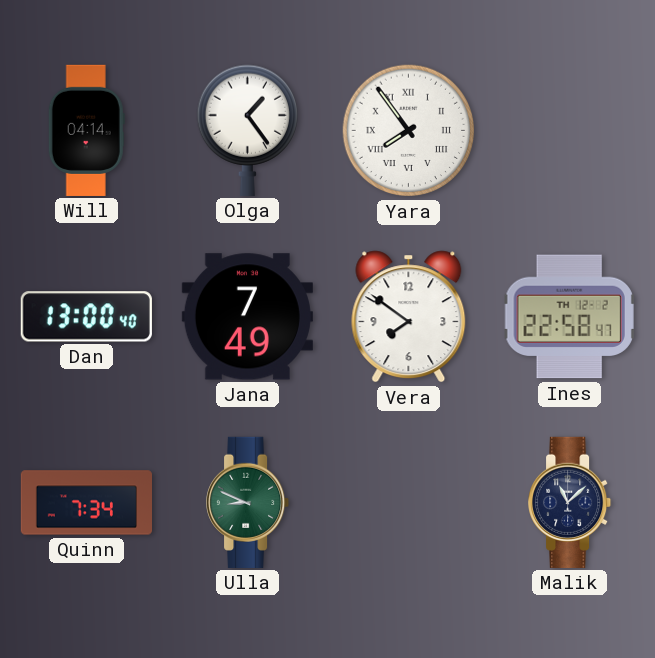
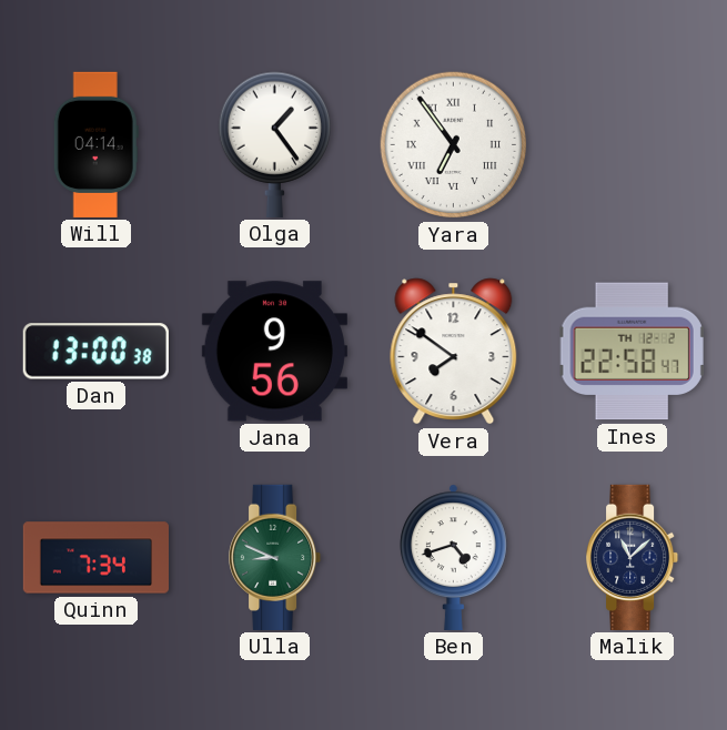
Yara: 7:54 -> 6:54 (454, 145)
Dan: 13:00:40 -> 13:00:38 (95, 352)
Jana: 7:49 -> 9:56 (274, 352)
Ben: none -> 4:42 (453, 557)
